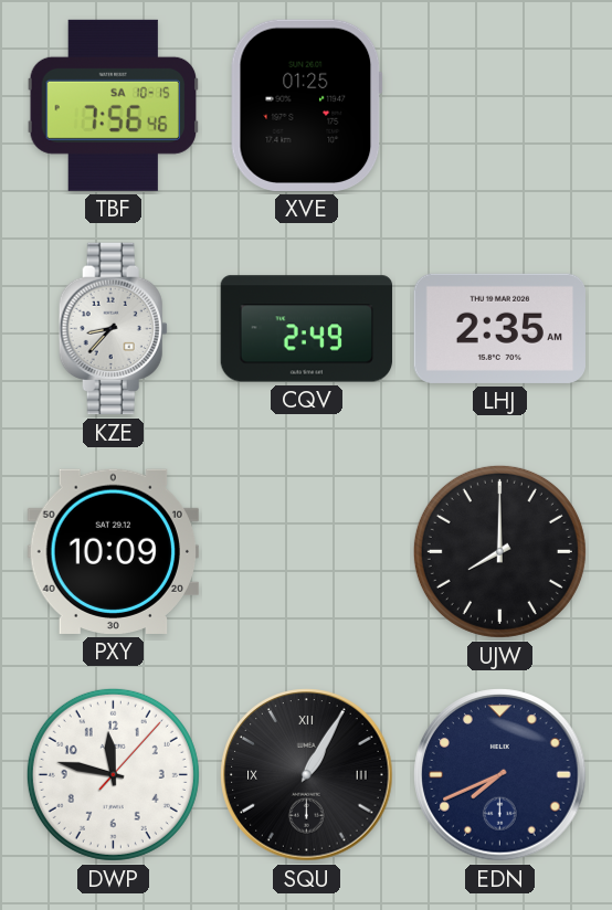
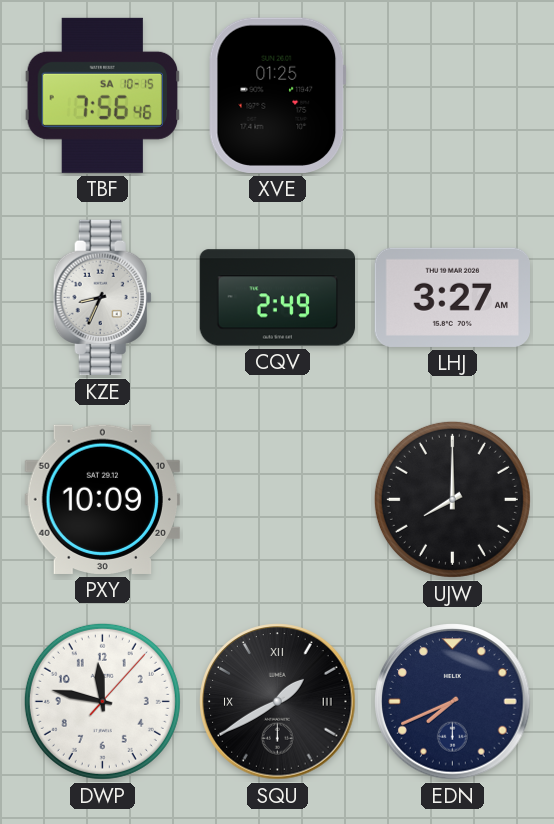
KZE: 8:37 -> 8:34 (102, 298)
LHJ: 2:35 -> 3:27 (452, 297)
SQU: 1:05 -> 1:40 (278, 702)
